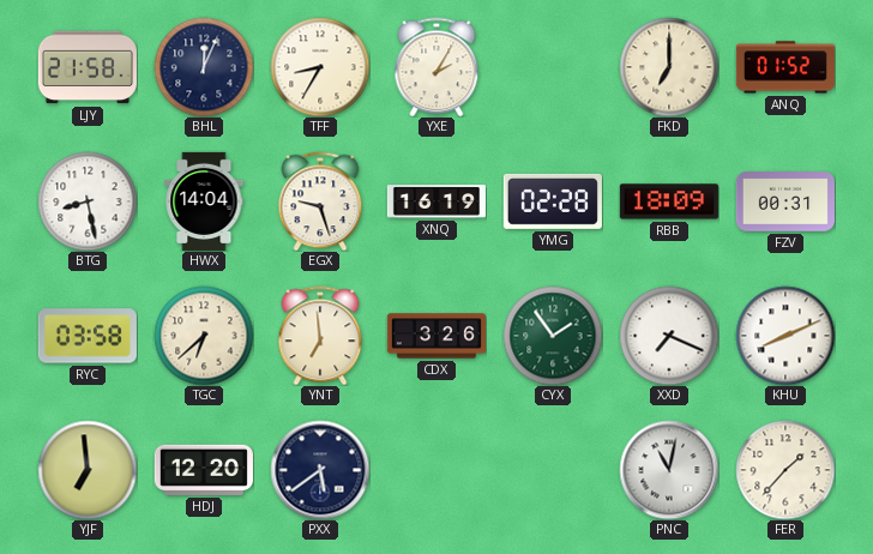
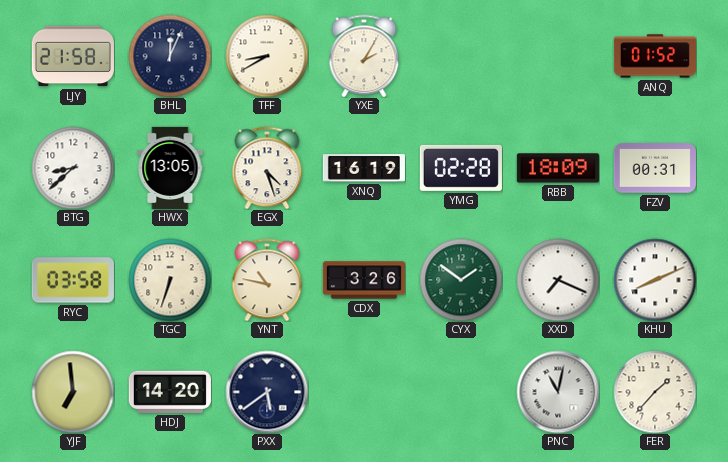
TFF: 8:35 -> 8:40 (267, 56)
FKD: 7:00 -> none (669, 67)
BTG: 8:28 -> 8:38 (73, 168)
HWX: 14:04 -> 13:05 (170, 168)
EGX: 9:27 -> 4:27 (267, 168)
TGC: 6:38 -> 6:33 (170, 280)
YNT: 6:59 -> 10:47 (267, 280)
CYX: 1:54 -> 1:51 (461, 280)
HDJ: 12:20 -> 14:20 (170, 392)
